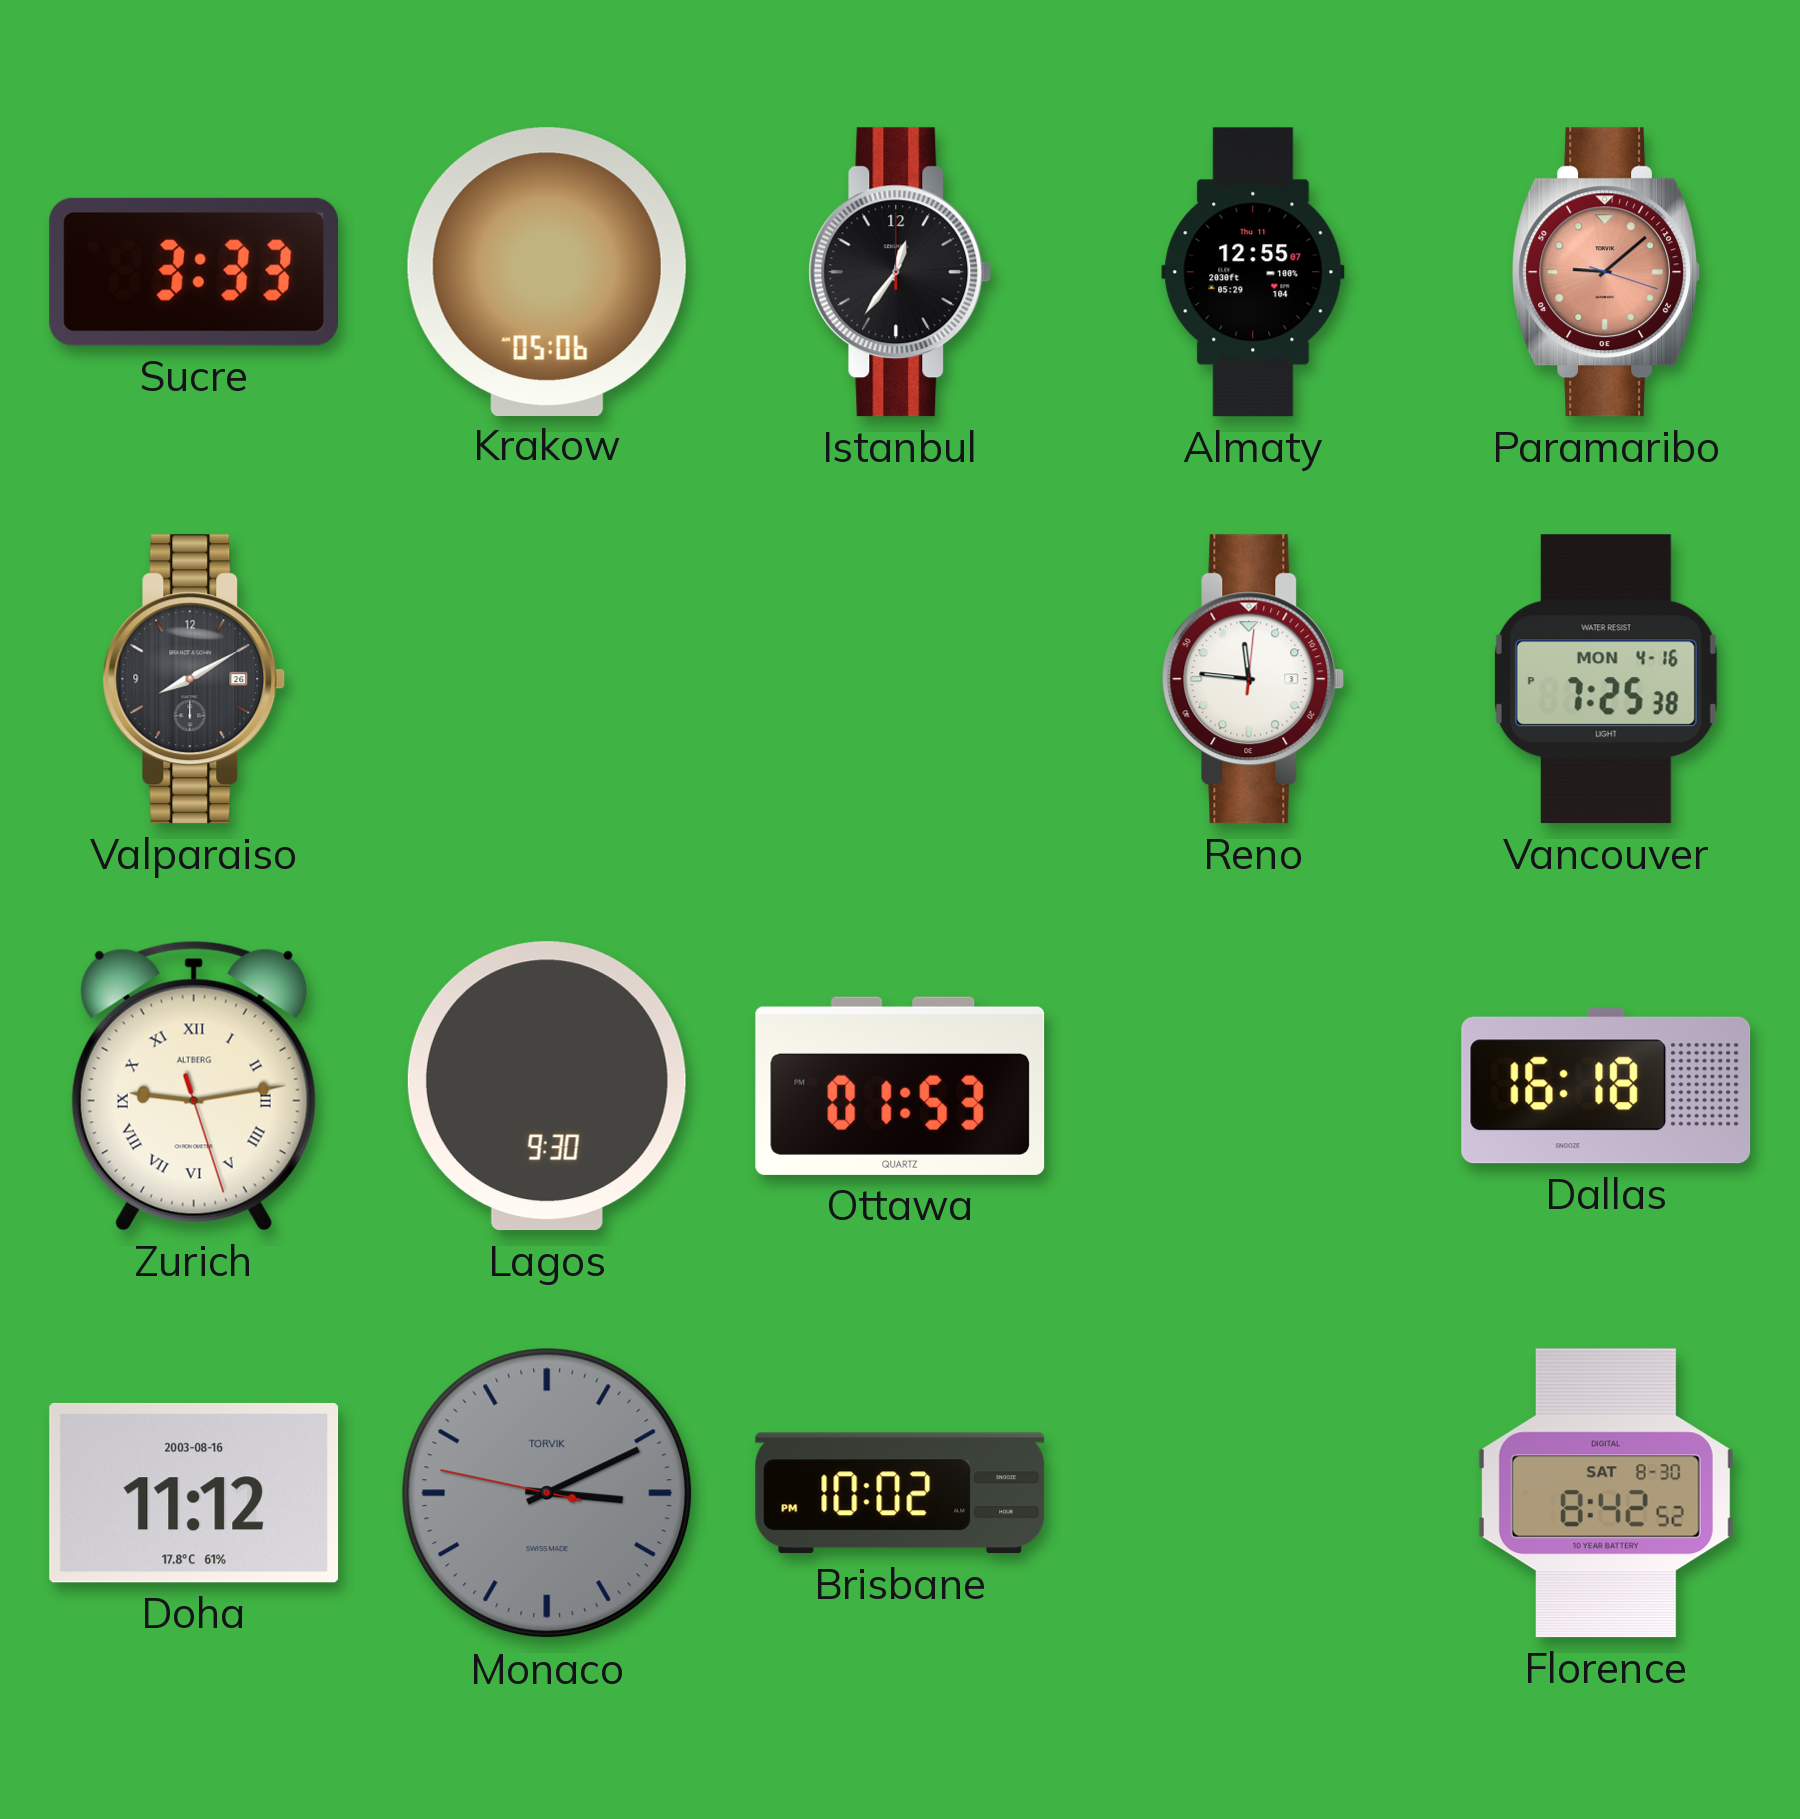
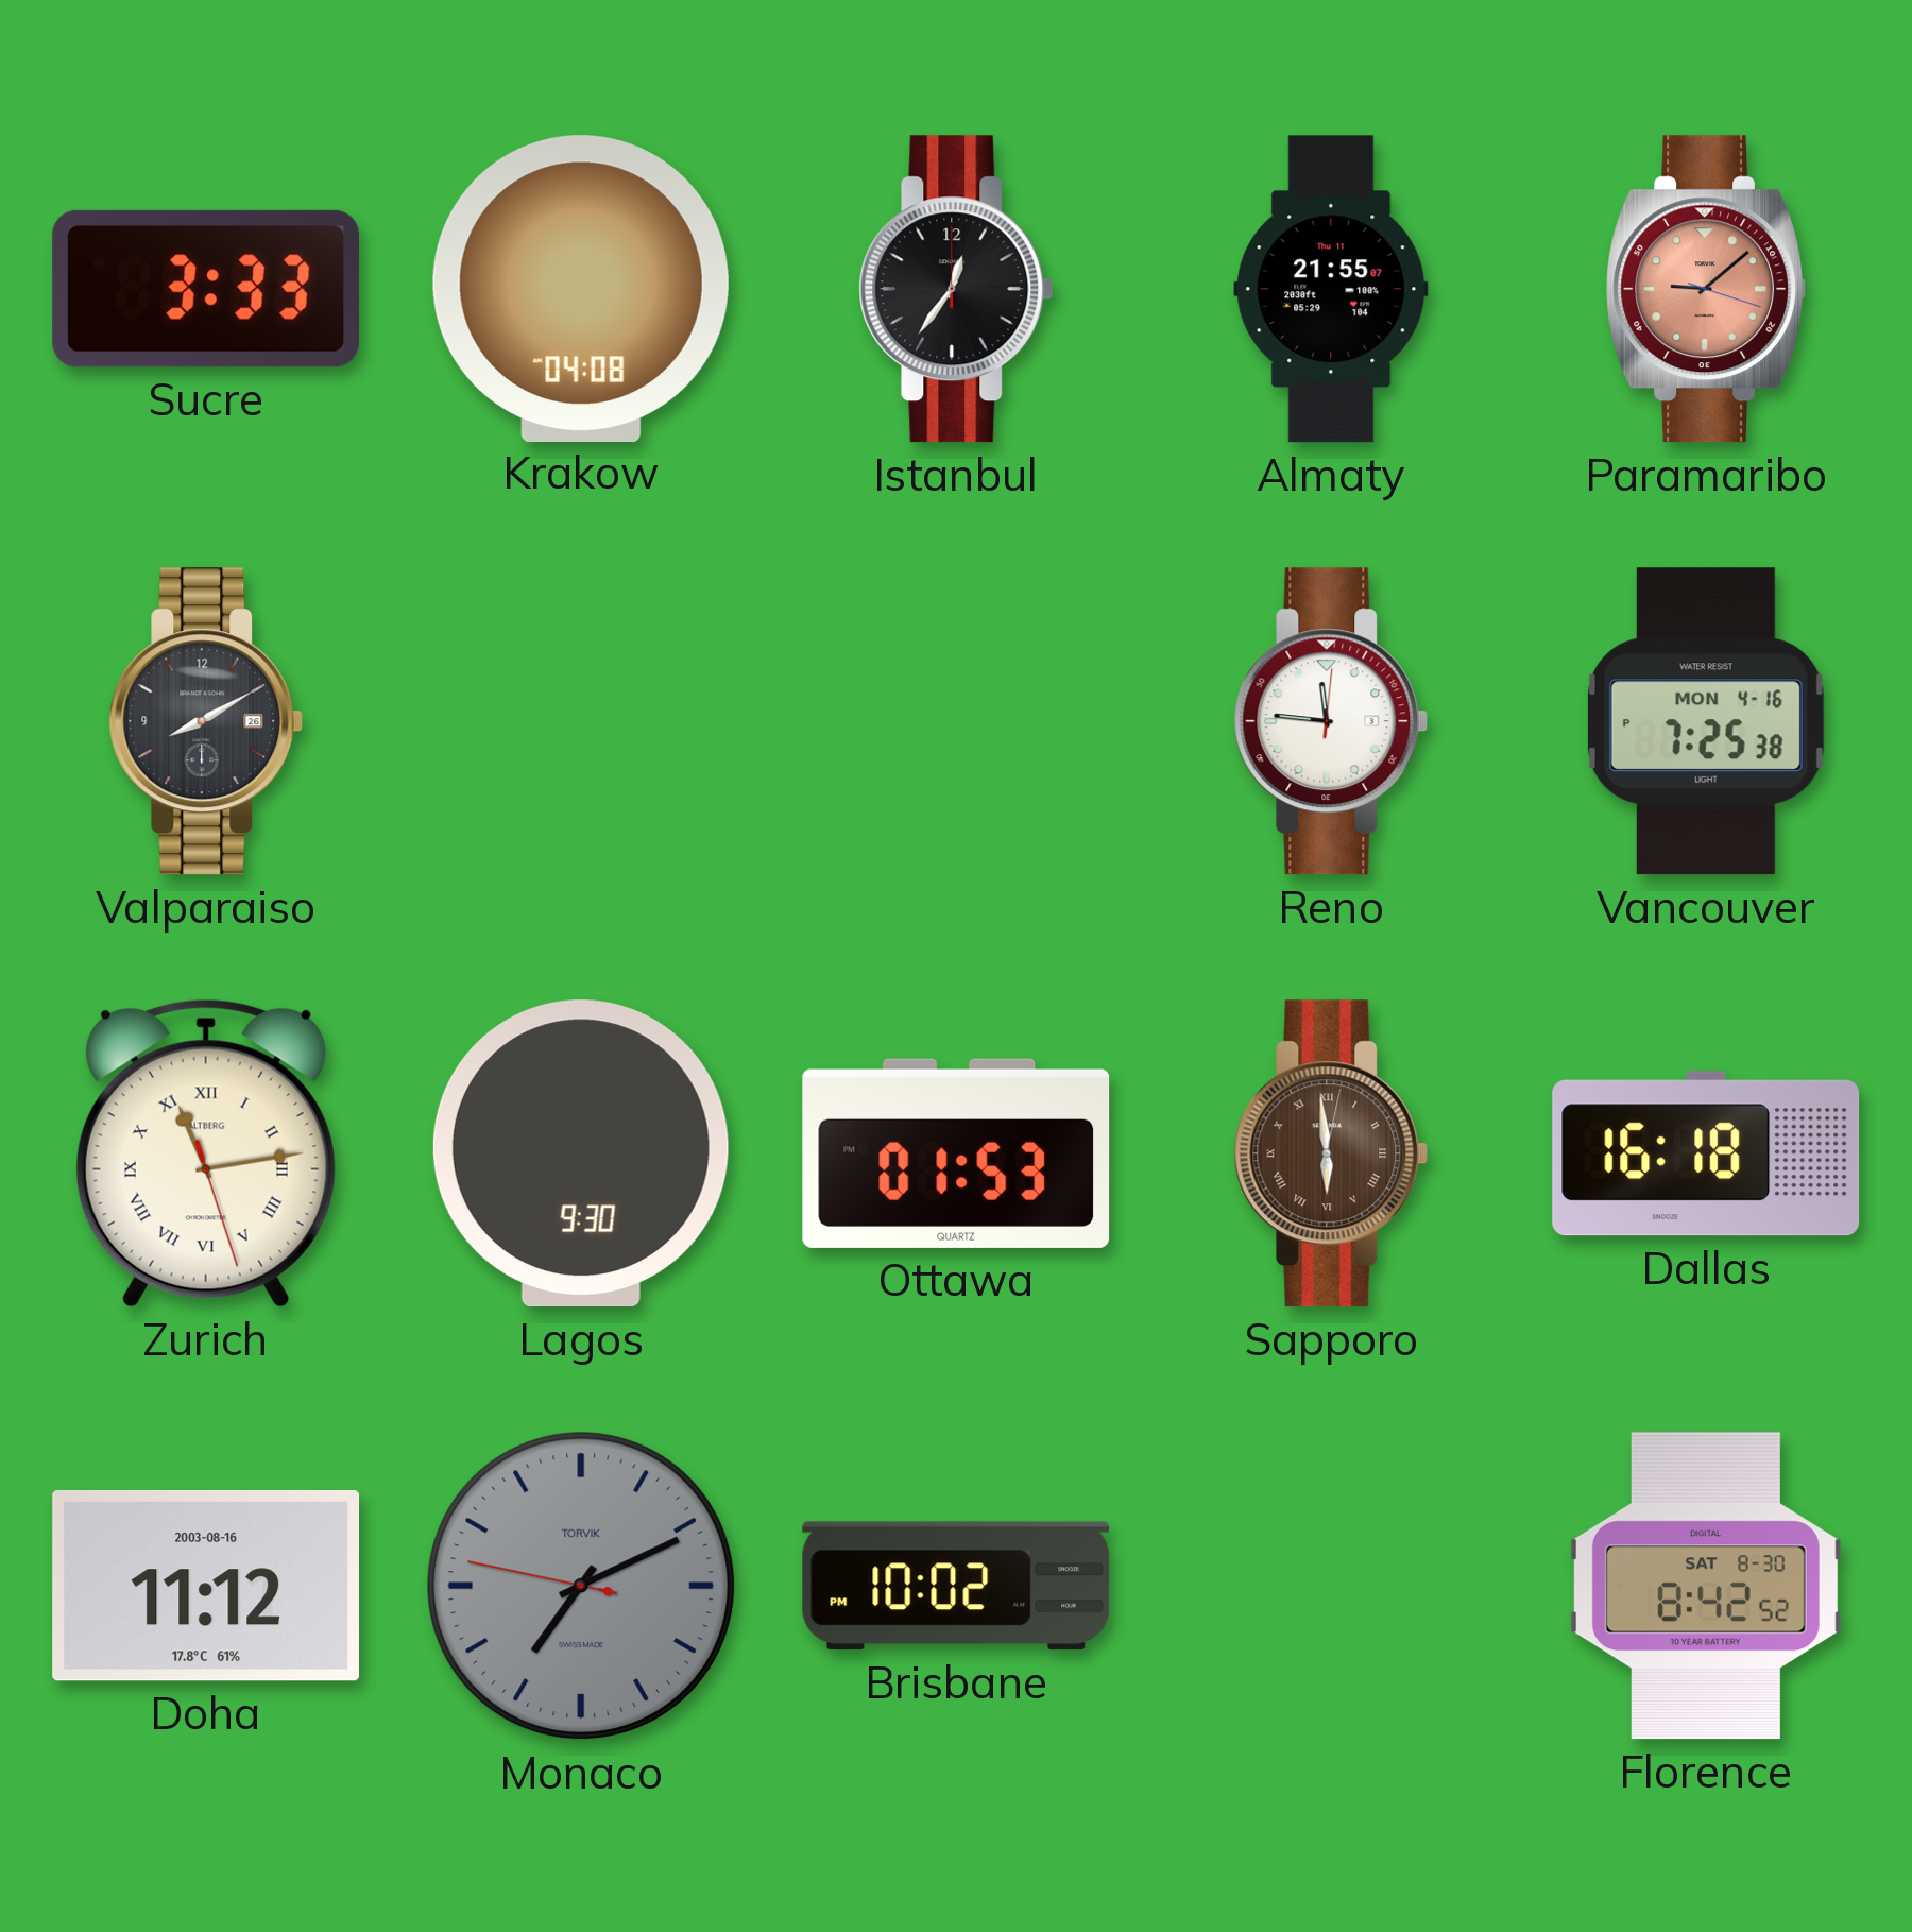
Krakow: 05:06 -> 04:08 (581, 288)
Almaty: 12:55 -> 21:55 (1331, 289)
Zurich: 9:13 -> 11:13 (206, 1153)
Sapporo: none -> 5:59 (1331, 1153)
Monaco: 3:10 -> 7:10 (581, 1586)
